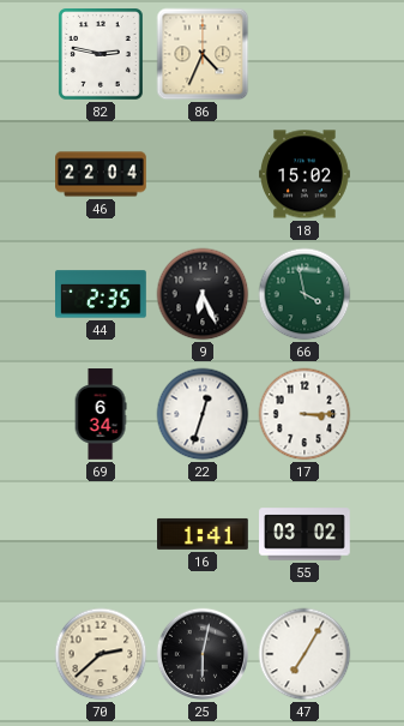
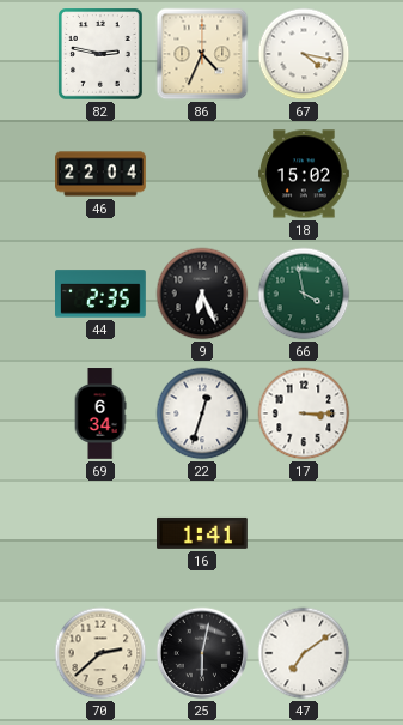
67: none -> 4:17 (304, 54)
55: 03:02 -> none (304, 534)
47: 7:05 -> 7:09 (304, 653)
